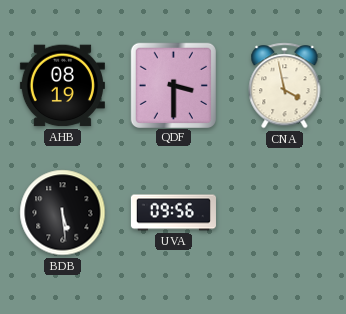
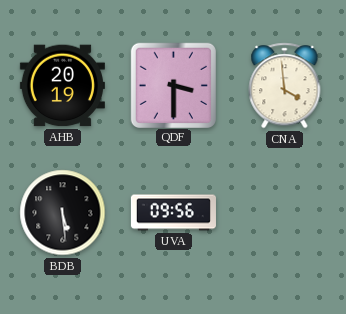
AHB: 08:19 -> 20:19 (62, 86)
CNA: 3:58 -> 3:59 (285, 86)
